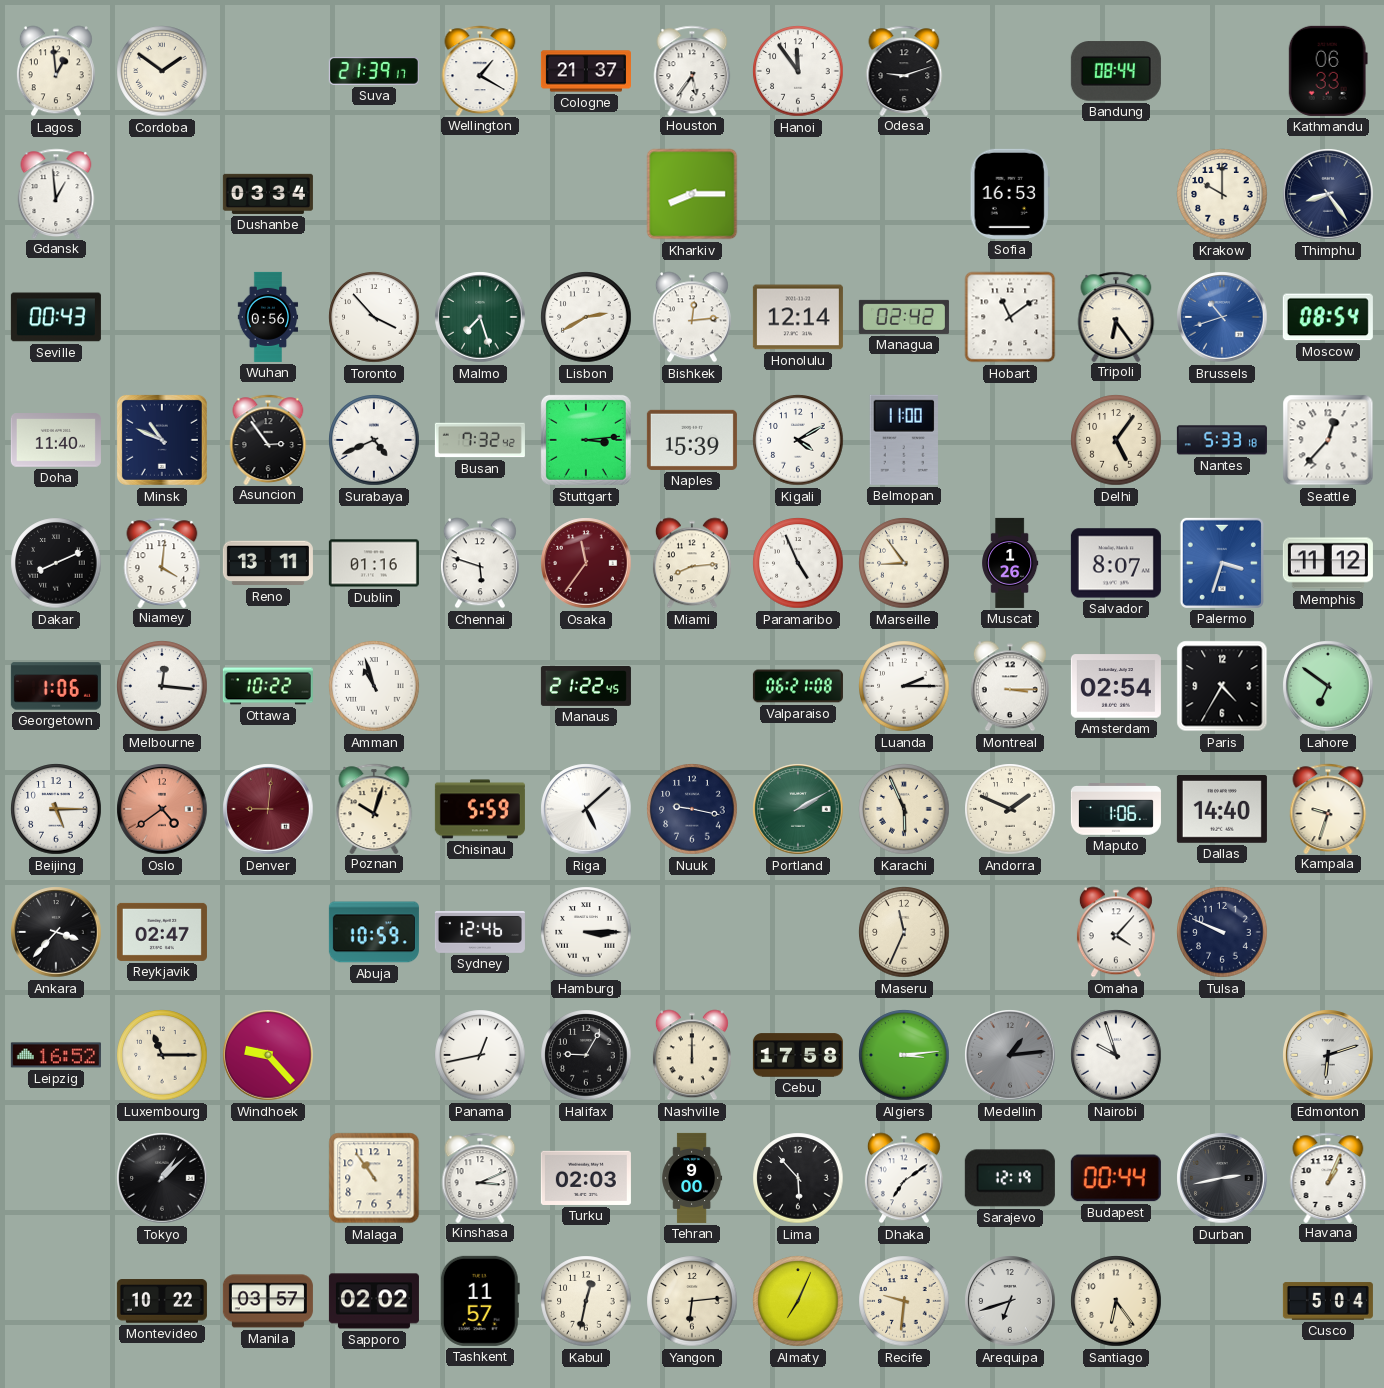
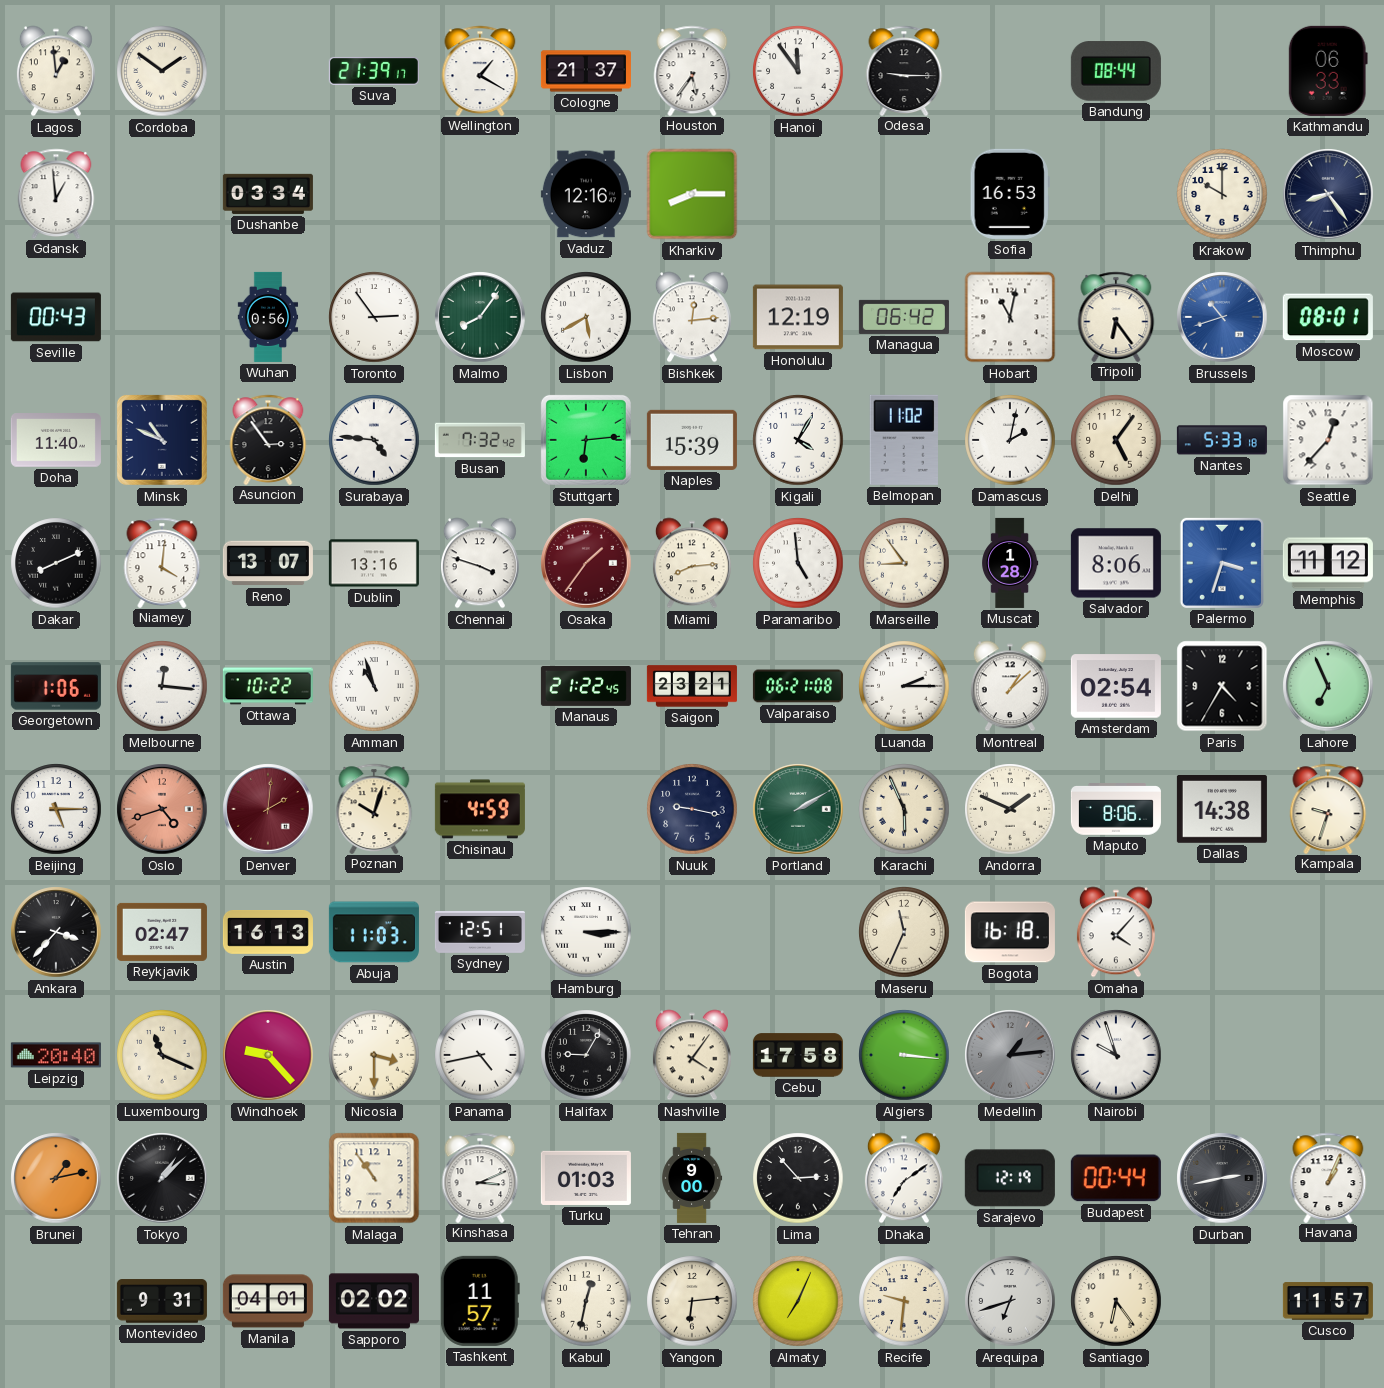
Odesa: 9:12 -> 9:15 (904, 70)
Vaduz: none -> 12:16 (586, 194)
Toronto: 3:53 -> 2:54 (374, 317)
Malmo: 7:27 -> 8:06 (480, 317)
Lisbon: 2:40 -> 5:40 (586, 317)
Honolulu: 12:14 -> 12:19 (798, 317)
Managua: 02:42 -> 06:42 (904, 317)
Hobart: 11:09 -> 11:02 (1010, 317)
Moscow: 08:54 -> 08:01 (1328, 317)
Surabaya: 4:41 -> 4:46 (374, 440)
Stuttgart: 3:14 -> 6:14 (586, 440)
Kigali: 4:10 -> 4:05 (798, 440)
Belmopan: 11:00 -> 11:02 (904, 440)
Damascus: none -> 2:02 (1010, 440)
Reno: 13:11 -> 13:07 (268, 563)
Dublin: 01:16 -> 13:16 (374, 563)
Chennai: 5:48 -> 3:48 (480, 563)
Osaka: 11:36 -> 1:36 (586, 563)
Paramaribo: 4:56 -> 4:59 (798, 563)
Muscat: 1:26 -> 1:28 (1010, 563)
Salvador: 8:07 -> 8:06 (1116, 563)
Saigon: none -> 23:21 (692, 686)
Montreal: 3:15 -> 1:08 (1010, 686)
Lahore: 6:51 -> 6:56 (1328, 686)
Oslo: 4:39 -> 4:42 (162, 809)
Denver: 9:01 -> 2:01 (268, 809)
Chisinau: 5:59 -> 4:59 (480, 809)
Riga: 5:08 -> none (586, 809)
Maputo: 1:06 -> 8:06 (1116, 809)
Dallas: 14:40 -> 14:38 (1222, 810)
Austin: none -> 16:13 (268, 933)
Abuja: 10:59 -> 11:03 (374, 932)
Sydney: 12:46 -> 12:51 (480, 933)
Bogota: none -> 16:18 (1010, 932)
Tulsa: 9:49 -> none (1222, 932)
Leipzig: 16:52 -> 20:40 (56, 1055)
Luxembourg: 11:15 -> 11:19 (162, 1055)
Nicosia: none -> 3:30 (374, 1055)
Panama: 12:43 -> 4:43 (480, 1055)
Nashville: 12:00 -> 4:06 (692, 1055)
Algiers: 3:14 -> 3:16 (904, 1055)
Edmonton: 6:12 -> none (1328, 1055)
Brunei: none -> 1:13 (56, 1178)
Turku: 02:03 -> 01:03 (586, 1178)
Lima: 5:53 -> 2:53 (798, 1178)
Montevideo: 10:22 -> 9:31 (162, 1301)
Manila: 03:57 -> 04:01 (268, 1301)
Cusco: 5:04 -> 11:57 (1328, 1301)
